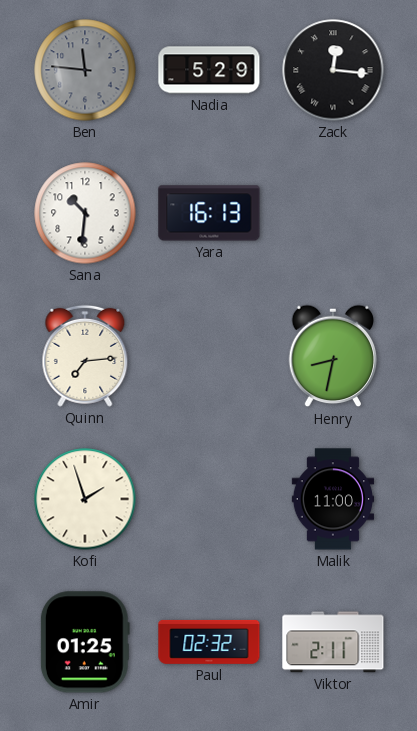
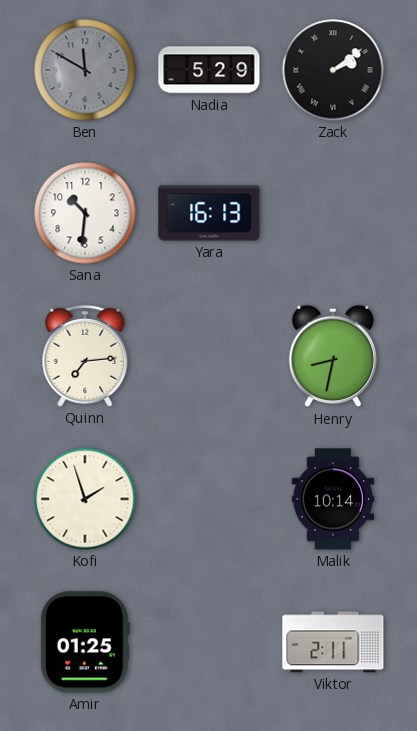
Ben: 11:46 -> 11:50 (85, 70)
Zack: 12:16 -> 2:09 (333, 70)
Malik: 11:00 -> 10:14 (333, 499)
Paul: 02:32 -> none (209, 642)
